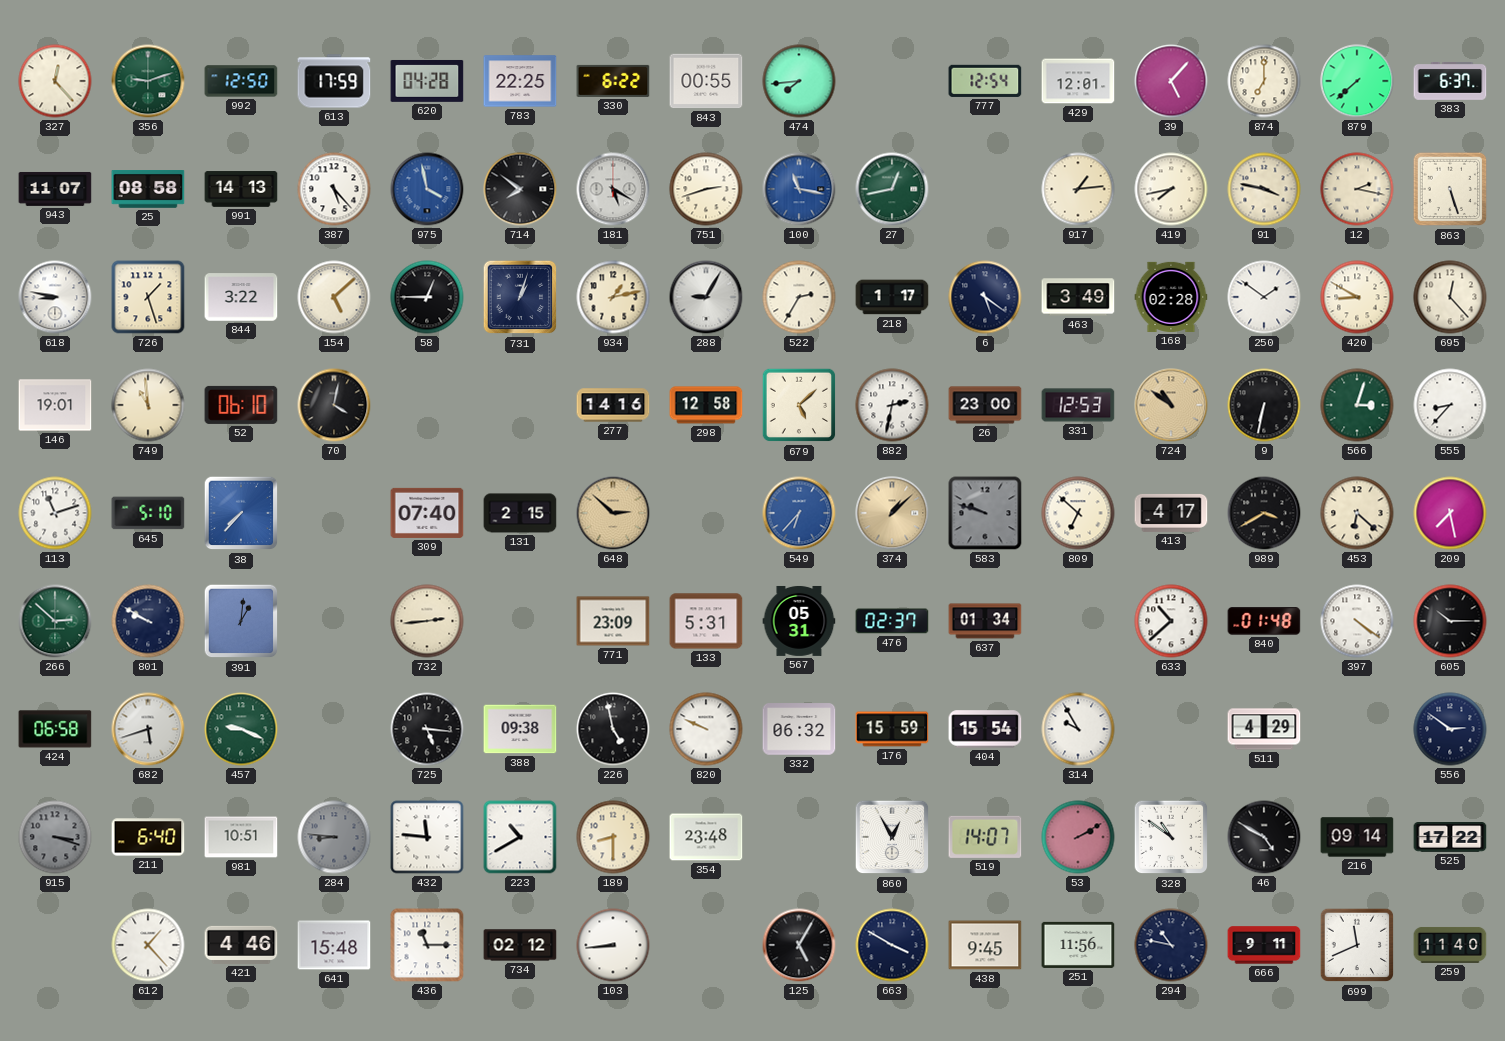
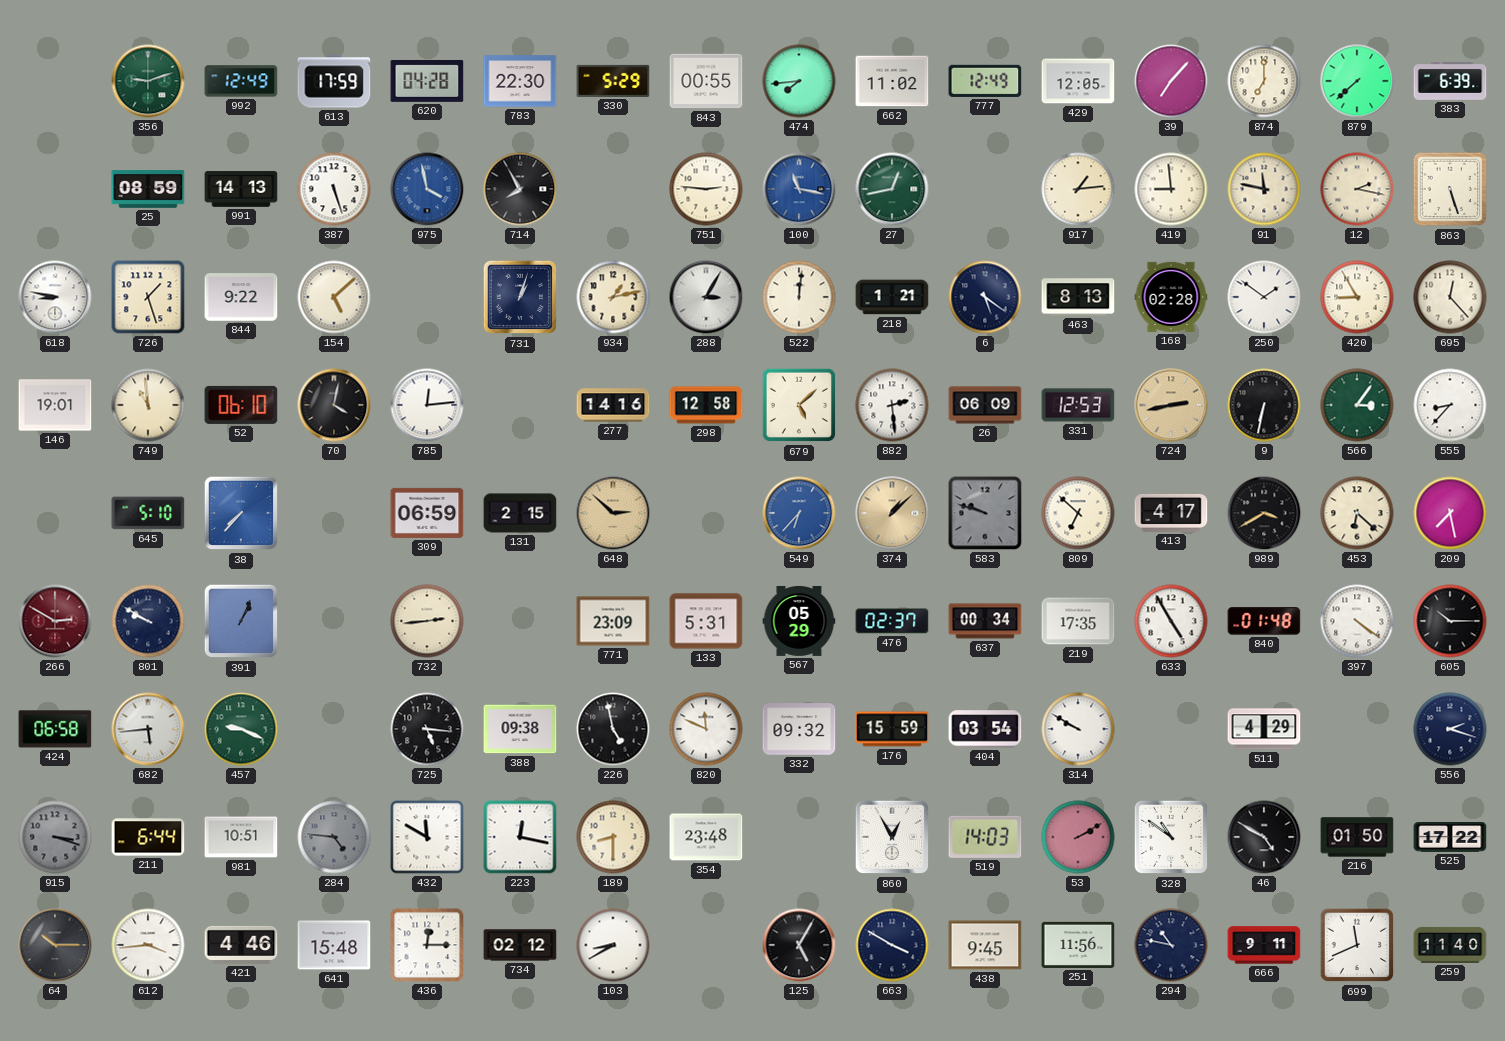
327: 12:23 -> none (55, 81)
992: 12:50 -> 12:49 (241, 81)
783: 22:25 -> 22:30 (520, 81)
330: 6:22 -> 5:29 (613, 81)
662: none -> 11:02 (892, 81)
777: 12:54 -> 12:49 (985, 81)
429: 12:01 -> 12:05 (1078, 81)
39: 5:07 -> 7:07 (1171, 81)
383: 6:37 -> 6:39 (1450, 82)
943: 11:07 -> none (55, 189)
25: 08:58 -> 08:59 (148, 190)
387: 5:23 -> 5:27 (334, 189)
714: 7:51 -> 7:55 (520, 189)
181: 5:20 -> none (613, 189)
751: 2:42 -> 2:46 (706, 189)
419: 7:43 -> 8:59 (1171, 189)
91: 3:47 -> 11:47 (1264, 189)
844: 3:22 -> 9:22 (241, 297)
58: 12:45 -> none (427, 297)
288: 9:05 -> 3:05 (706, 297)
522: 2:35 -> 12:01 (799, 297)
218: 1:17 -> 1:21 (892, 297)
463: 3:49 -> 8:13 (1078, 297)
420: 8:50 -> 8:55 (1357, 297)
785: none -> 12:14 (427, 405)
882: 2:32 -> 2:29 (892, 405)
26: 23:00 -> 06:09 (985, 405)
724: 10:51 -> 2:43 (1171, 405)
566: 3:03 -> 3:06 (1357, 405)
113: 11:12 -> none (55, 513)
309: 07:40 -> 06:59 (427, 513)
266: 2:52 -> 2:50 (55, 621)
266 dial: green -> burgundy (55, 621)
391: 1:01 -> 1:04 (241, 621)
567: 05:31 -> 05:29 (799, 621)
637: 01:34 -> 00:34 (985, 621)
219: none -> 17:35 (1078, 621)
633: 10:38 -> 4:55 (1171, 621)
682: 5:42 -> 5:44 (148, 729)
820: 9:49 -> 11:49 (706, 729)
332: 06:32 -> 09:32 (799, 729)
404: 15:54 -> 03:54 (985, 729)
314: 9:55 -> 9:50 (1078, 729)
556: 2:51 -> 2:18 (1450, 729)
211: 6:40 -> 6:44 (148, 837)
284: 8:46 -> 4:46 (334, 837)
432: 11:46 -> 11:50 (427, 837)
223: 10:40 -> 12:17 (520, 837)
519: 14:07 -> 14:03 (985, 837)
216: 09:14 -> 01:50 (1357, 837)
64: none -> 10:15 (55, 945)
612: 1:23 -> 3:44 (148, 945)
436: 11:15 -> 12:15 (427, 945)
103: 8:44 -> 8:40 (613, 945)
